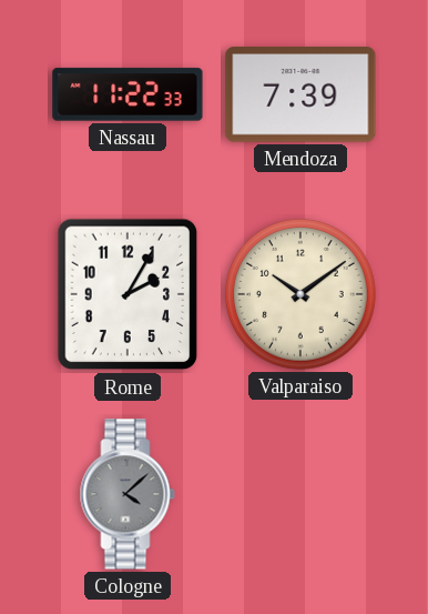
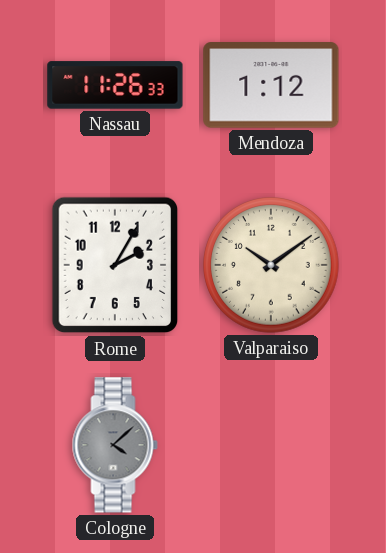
Nassau: 11:22 -> 11:26 (115, 85)
Mendoza: 7:39 -> 1:12 (271, 85)
